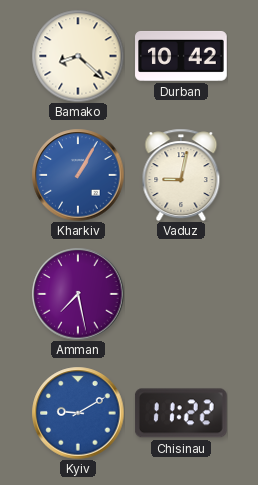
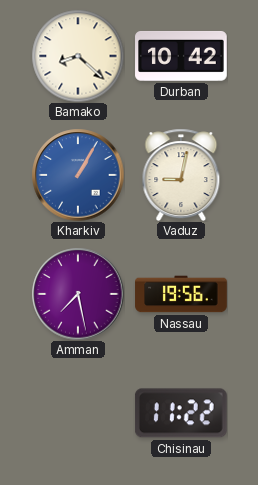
Nassau: none -> 19:56 (181, 294)
Kyiv: 9:10 -> none (78, 413)
